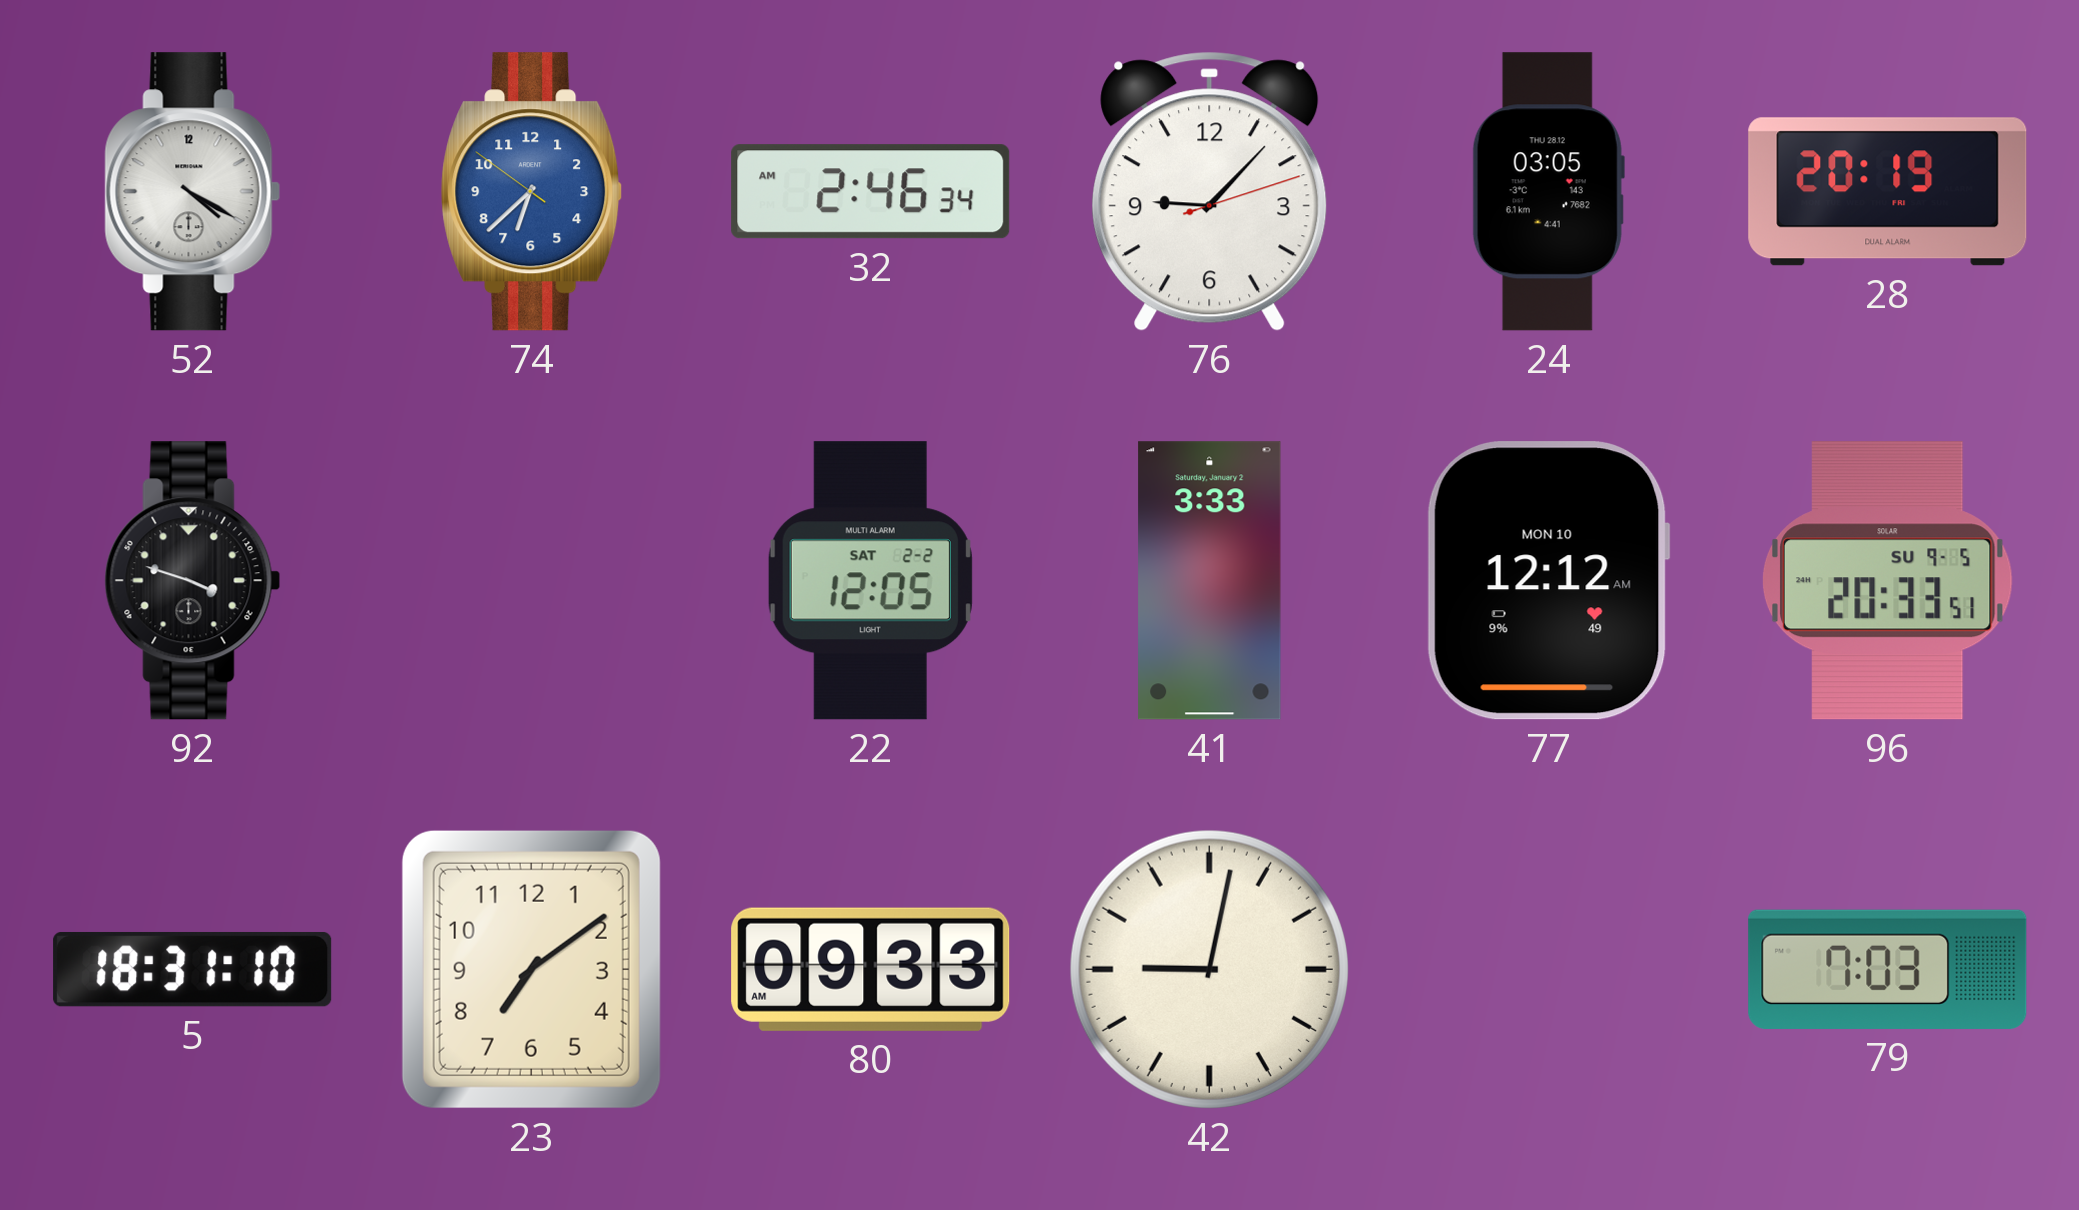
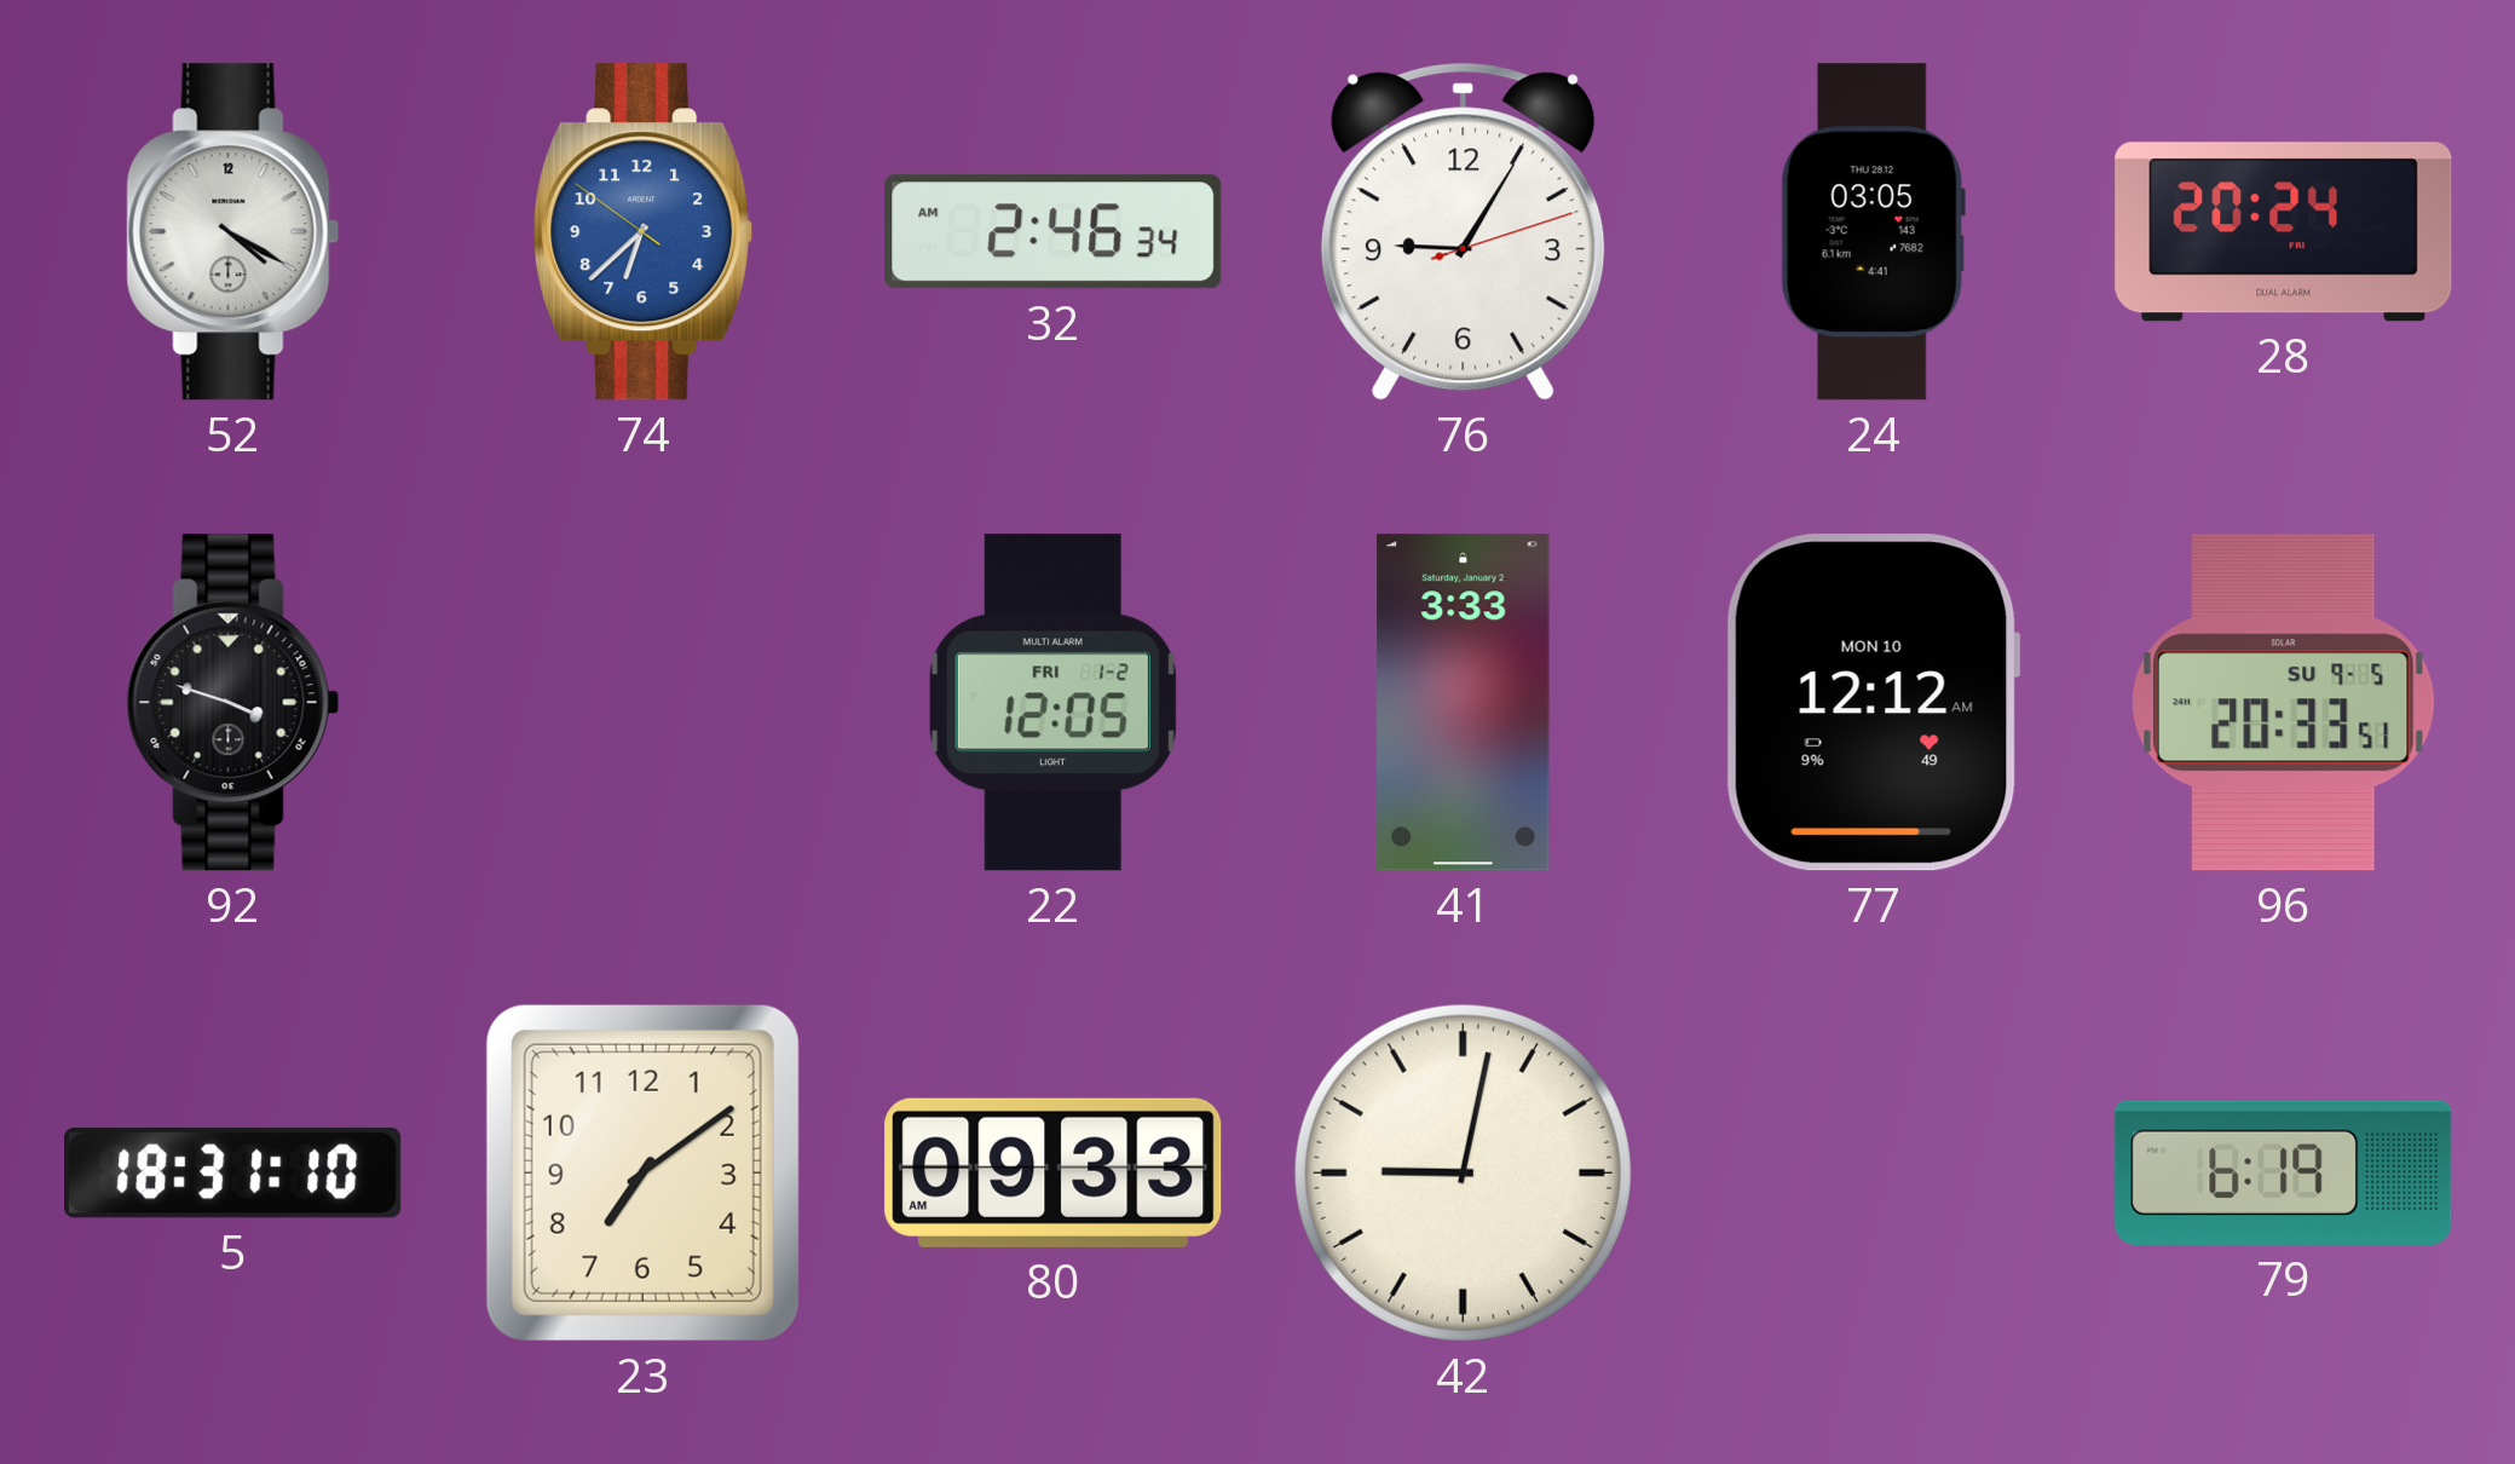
76: 9:07 -> 9:05 (1464, 231)
28: 20:19 -> 20:24 (2284, 232)
22 date: SAT 2-2 -> FRI 1-2 (1052, 703)
79: 7:03 -> 6:19 (2284, 1172)
